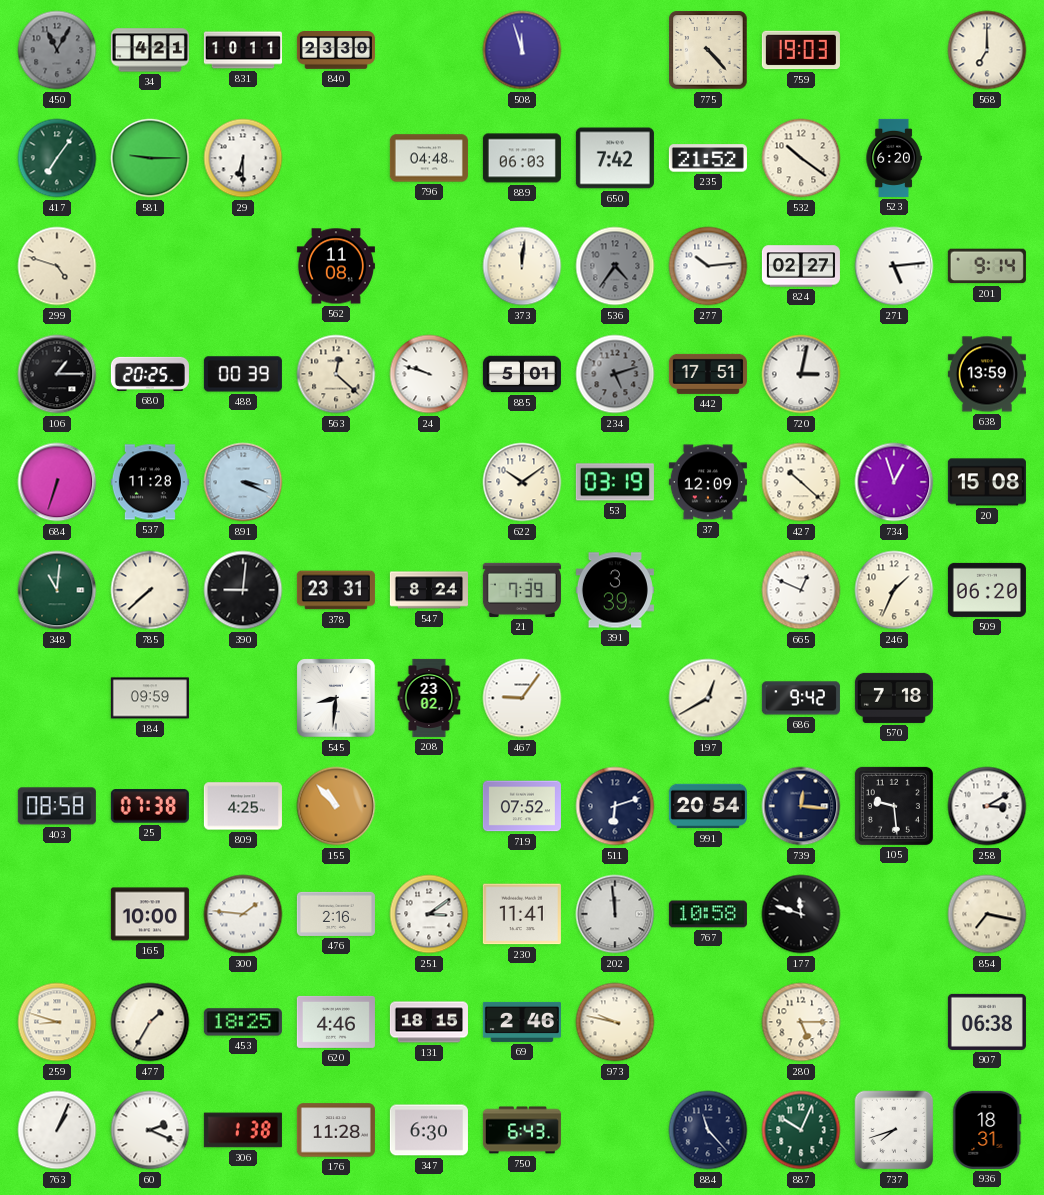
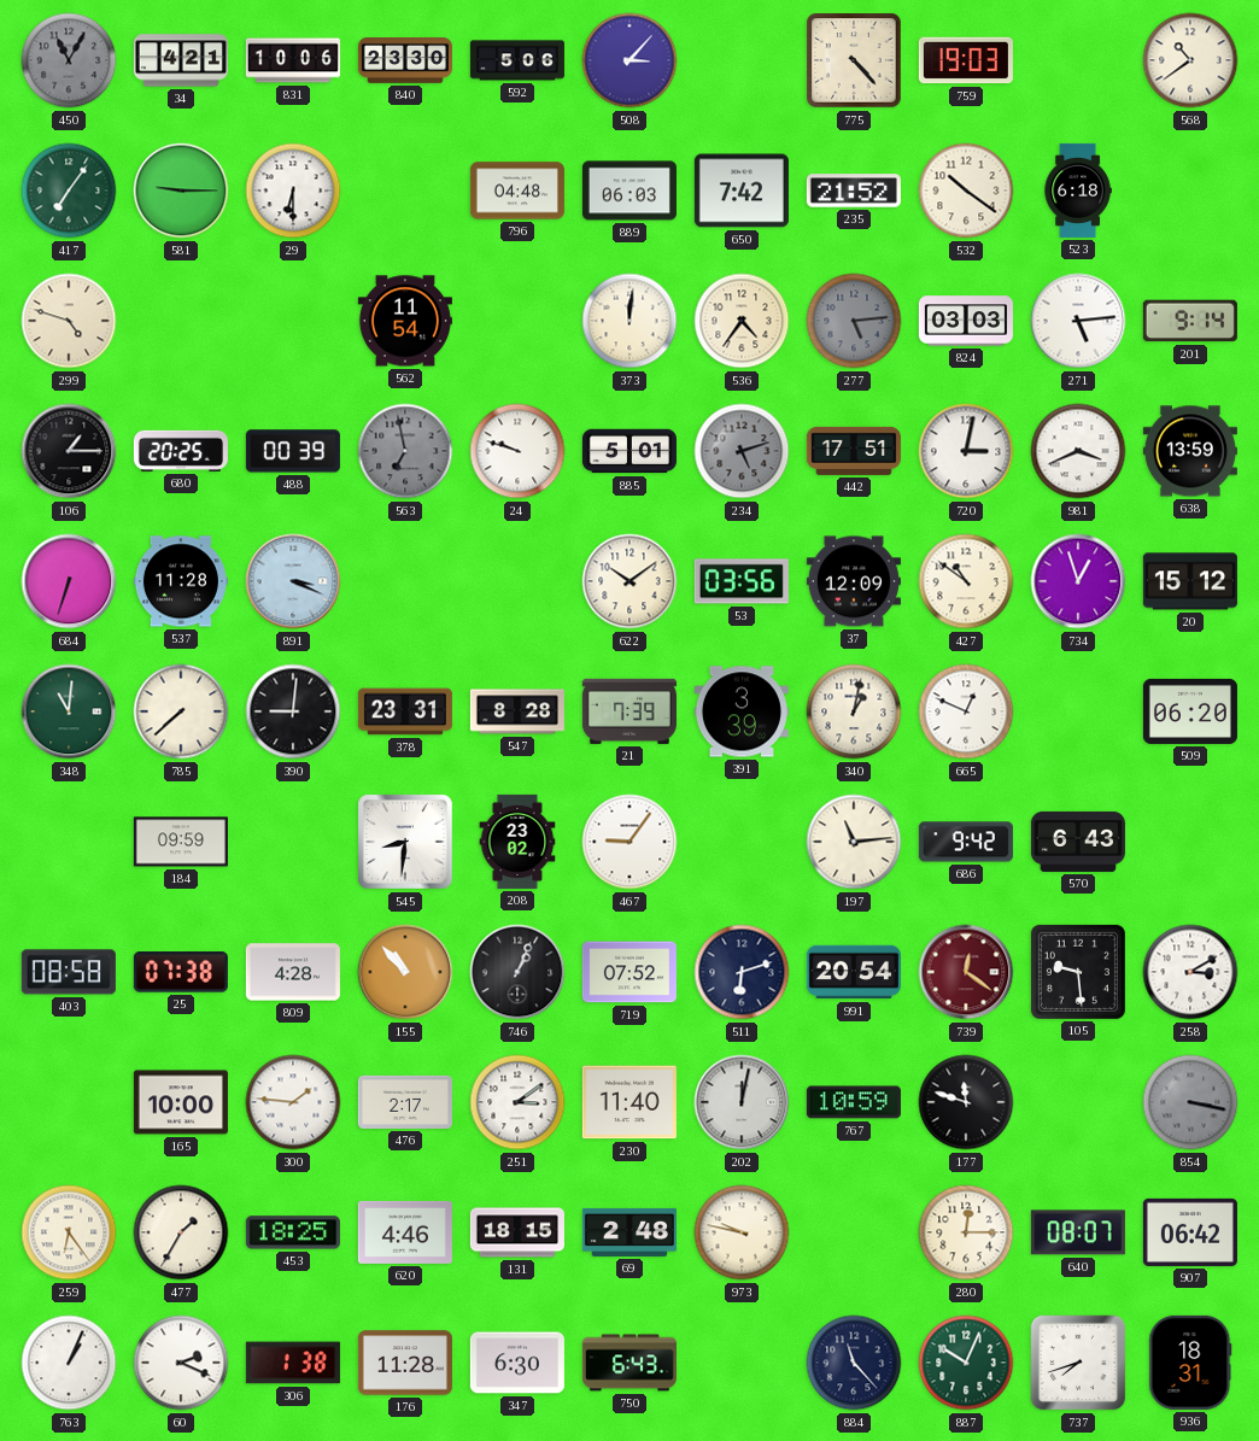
831: 10:11 -> 10:06 (293, 60)
592: none -> 5:06 (517, 60)
508: 11:57 -> 3:07 (629, 60)
568: 7:00 -> 10:39 (1190, 60)
523: 6:20 -> 6:18 (1078, 191)
562: 11:08 -> 11:54 (405, 321)
536 dial: grey -> cream (742, 321)
277: 10:14 -> 5:14 (854, 321)
277 dial: white -> grey (854, 321)
824: 02:27 -> 03:03 (966, 321)
563: 12:22 -> 6:58 (405, 451)
563 dial: cream -> grey (405, 451)
981: none -> 3:41 (1078, 451)
53: 03:19 -> 03:56 (742, 581)
427: 10:22 -> 10:51 (966, 581)
20: 15:08 -> 15:12 (1190, 581)
547: 8:24 -> 8:28 (517, 711)
340: none -> 1:02 (854, 711)
246: 1:34 -> none (894, 590)
197: 12:40 -> 11:14 (854, 842)
570: 7:18 -> 6:43 (1078, 842)
809: 4:25 -> 4:28 (293, 972)
746: none -> 1:04 (517, 972)
739: 12:16 -> 12:21 (966, 972)
739 dial: navy -> burgundy (966, 972)
476: 2:16 -> 2:17 (405, 1102)
230: 11:41 -> 11:40 (629, 1102)
202: 11:59 -> 12:02 (742, 1102)
767: 10:58 -> 10:59 (854, 1102)
854: 7:17 -> 3:17 (1190, 1102)
854 dial: cream -> grey (1190, 1102)
259: 8:48 -> 6:24 (69, 1232)
69: 2:46 -> 2:48 (629, 1232)
280: 5:15 -> 12:15 (966, 1232)
640: none -> 08:07 (1078, 1232)
907: 06:38 -> 06:42 (1190, 1232)
